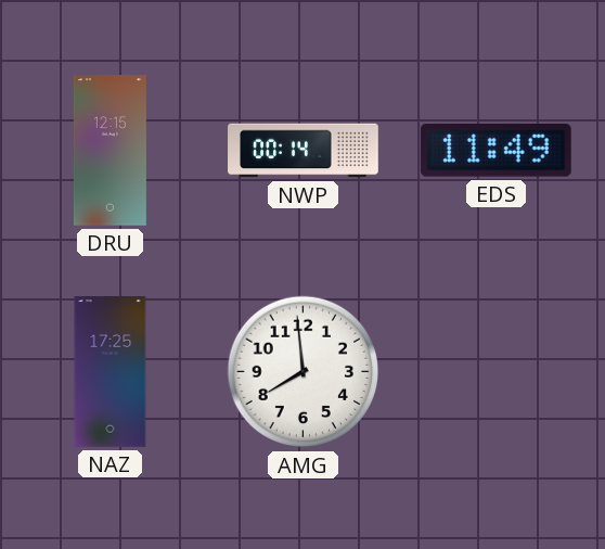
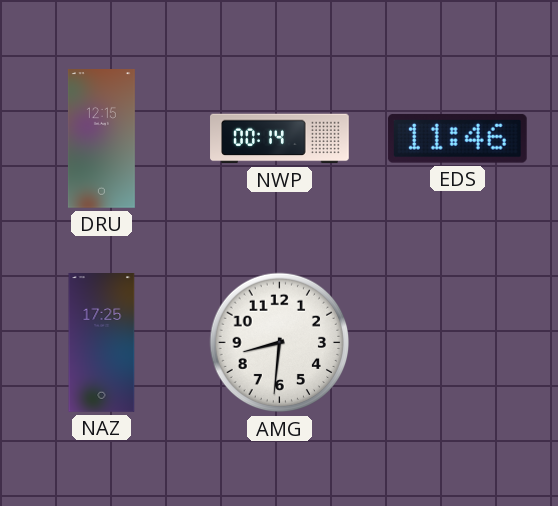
EDS: 11:49 -> 11:46 (457, 139)
AMG: 7:59 -> 8:31 (280, 343)
